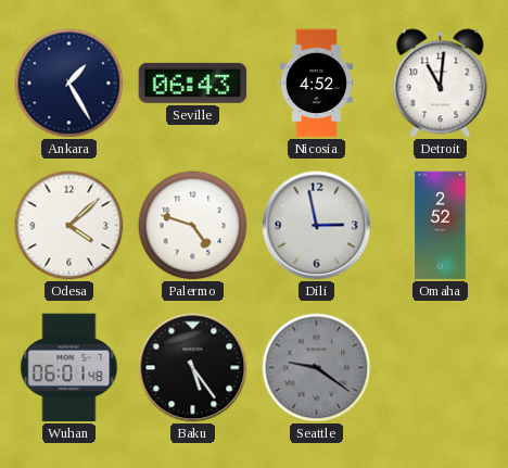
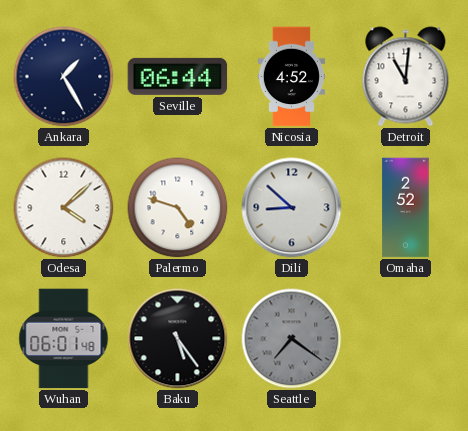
Seville: 06:43 -> 06:44 (178, 76)
Dili: 2:58 -> 8:52 (292, 208)
Seattle: 9:21 -> 7:21 (292, 339)
